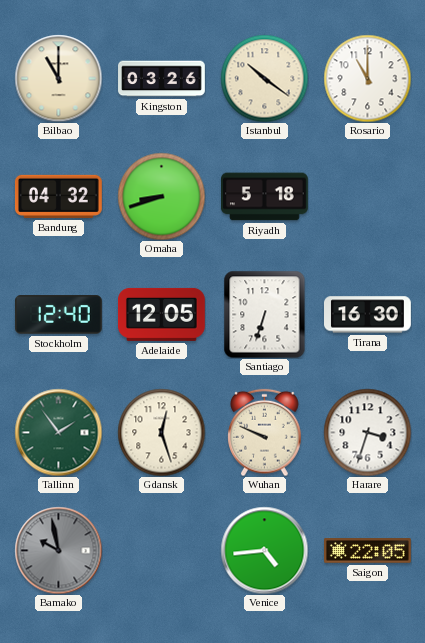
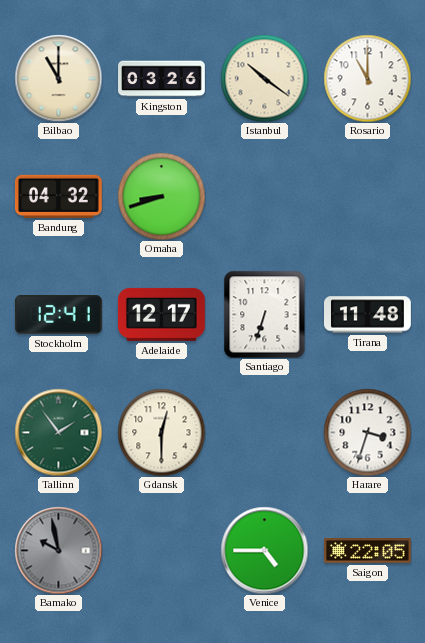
Riyadh: 5:18 -> none (265, 197)
Stockholm: 12:40 -> 12:41 (58, 315)
Adelaide: 12:05 -> 12:17 (162, 314)
Tirana: 16:30 -> 11:48 (368, 315)
Gdansk: 12:27 -> 12:30 (161, 432)
Wuhan: 9:49 -> none (265, 432)
Venice: 4:44 -> 4:45 (264, 550)
